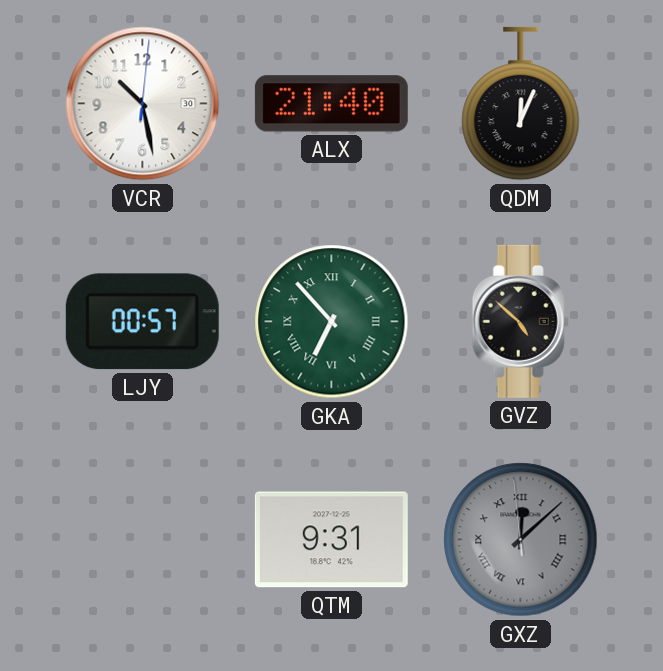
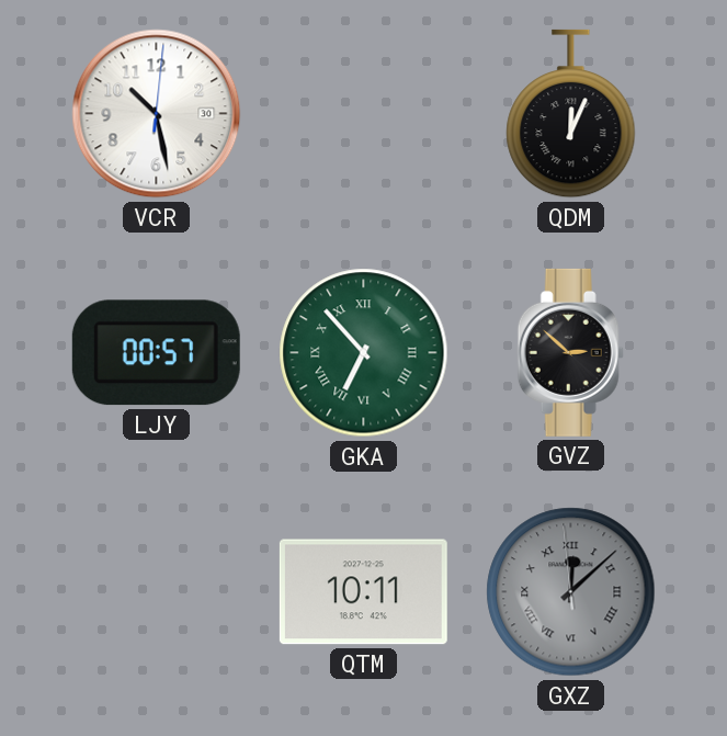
ALX: 21:40 -> none (331, 104)
GVZ: 4:52 -> 2:52 (570, 352)
QTM: 9:31 -> 10:11 (363, 592)
